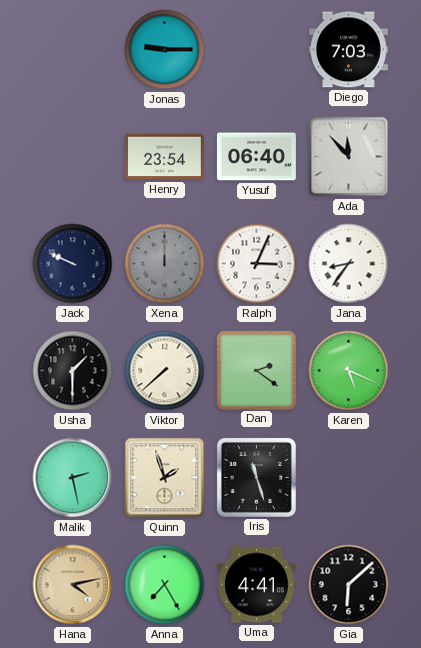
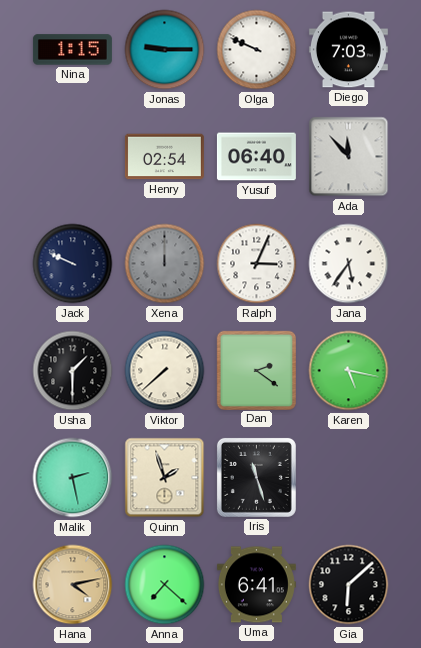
Nina: none -> 1:15 (72, 50)
Olga: none -> 9:49 (257, 50)
Henry: 23:54 -> 02:54 (164, 157)
Jana: 8:36 -> 5:36 (349, 264)
Karen: 5:19 -> 5:17 (349, 371)
Anna: 7:25 -> 7:22 (165, 585)
Uma: 4:41 -> 6:41 (256, 585)
